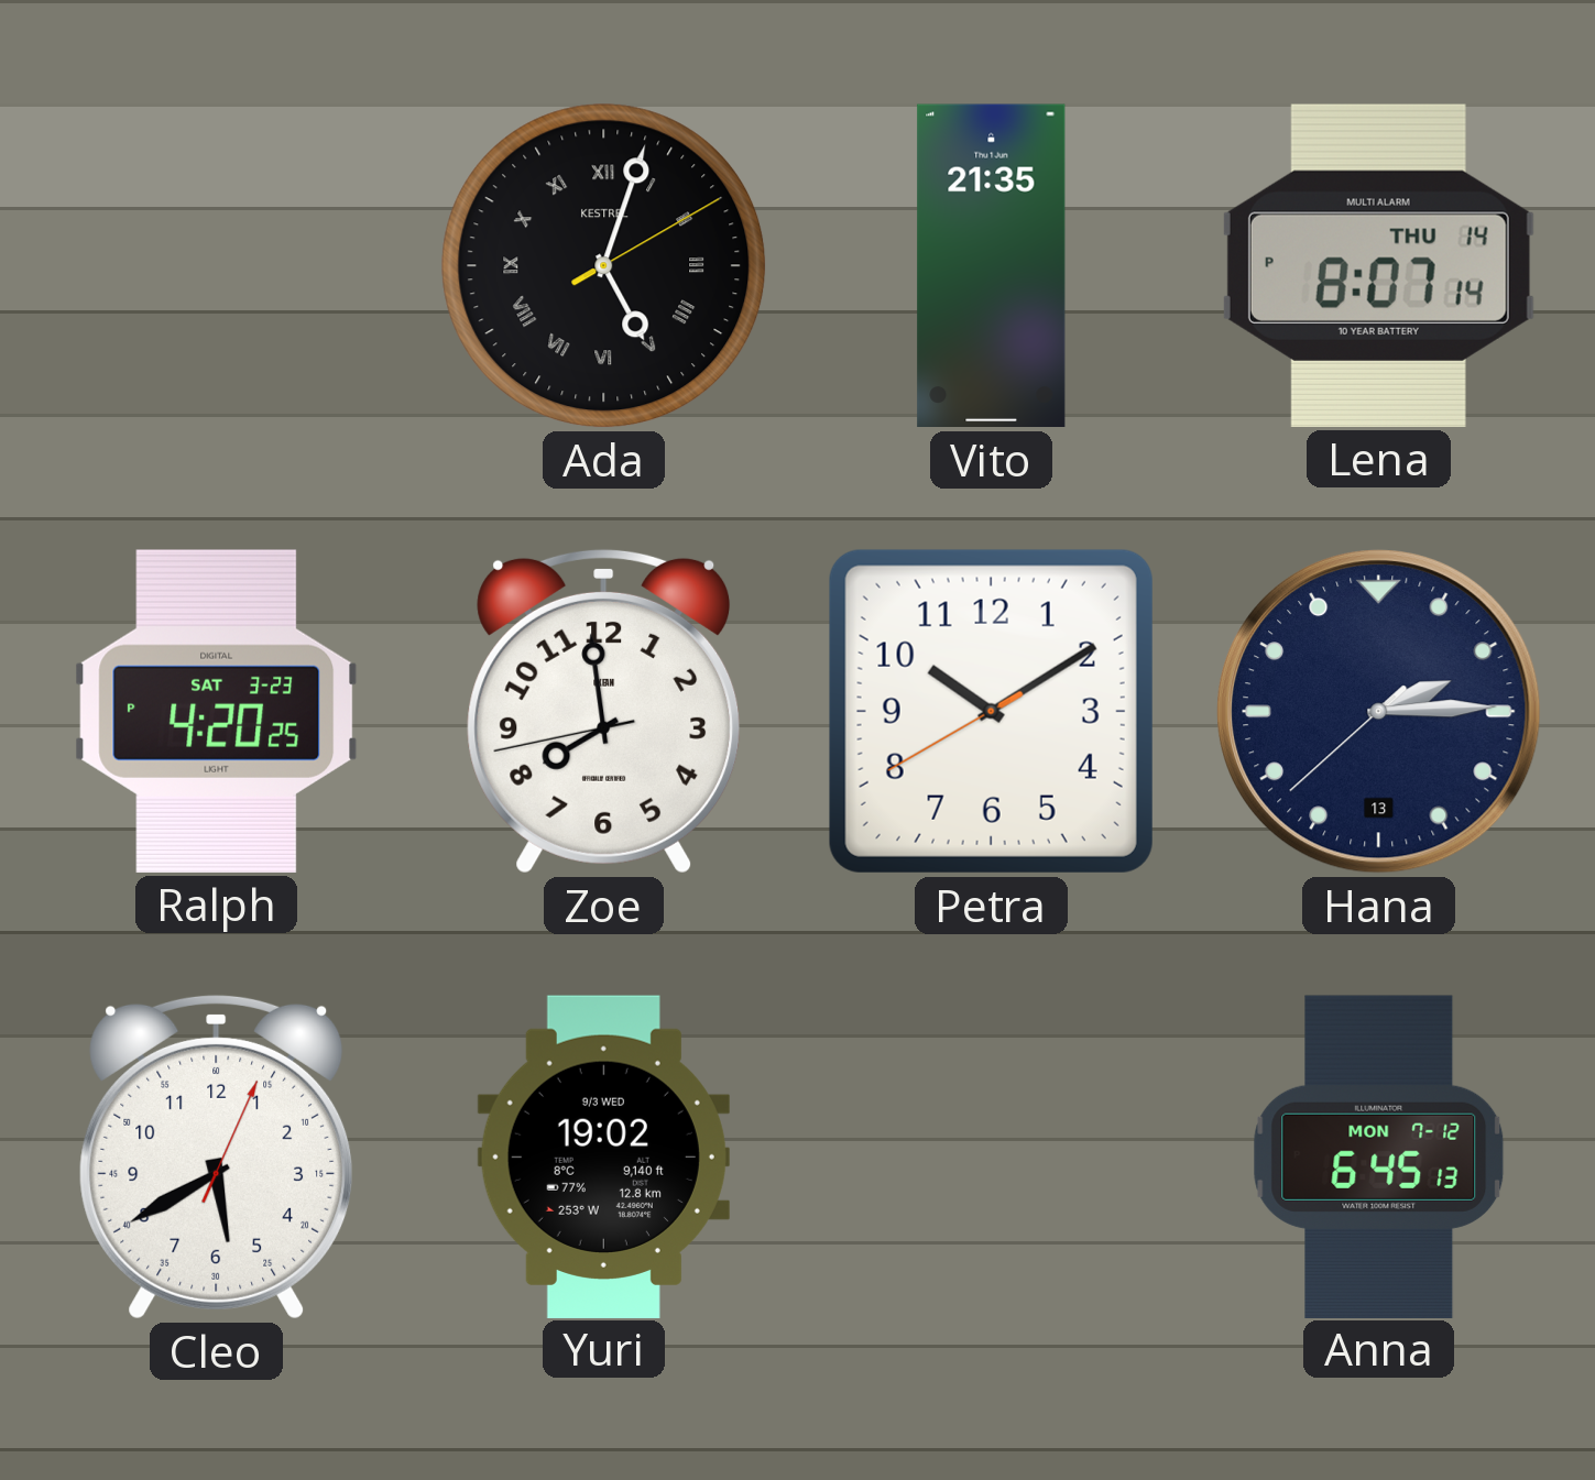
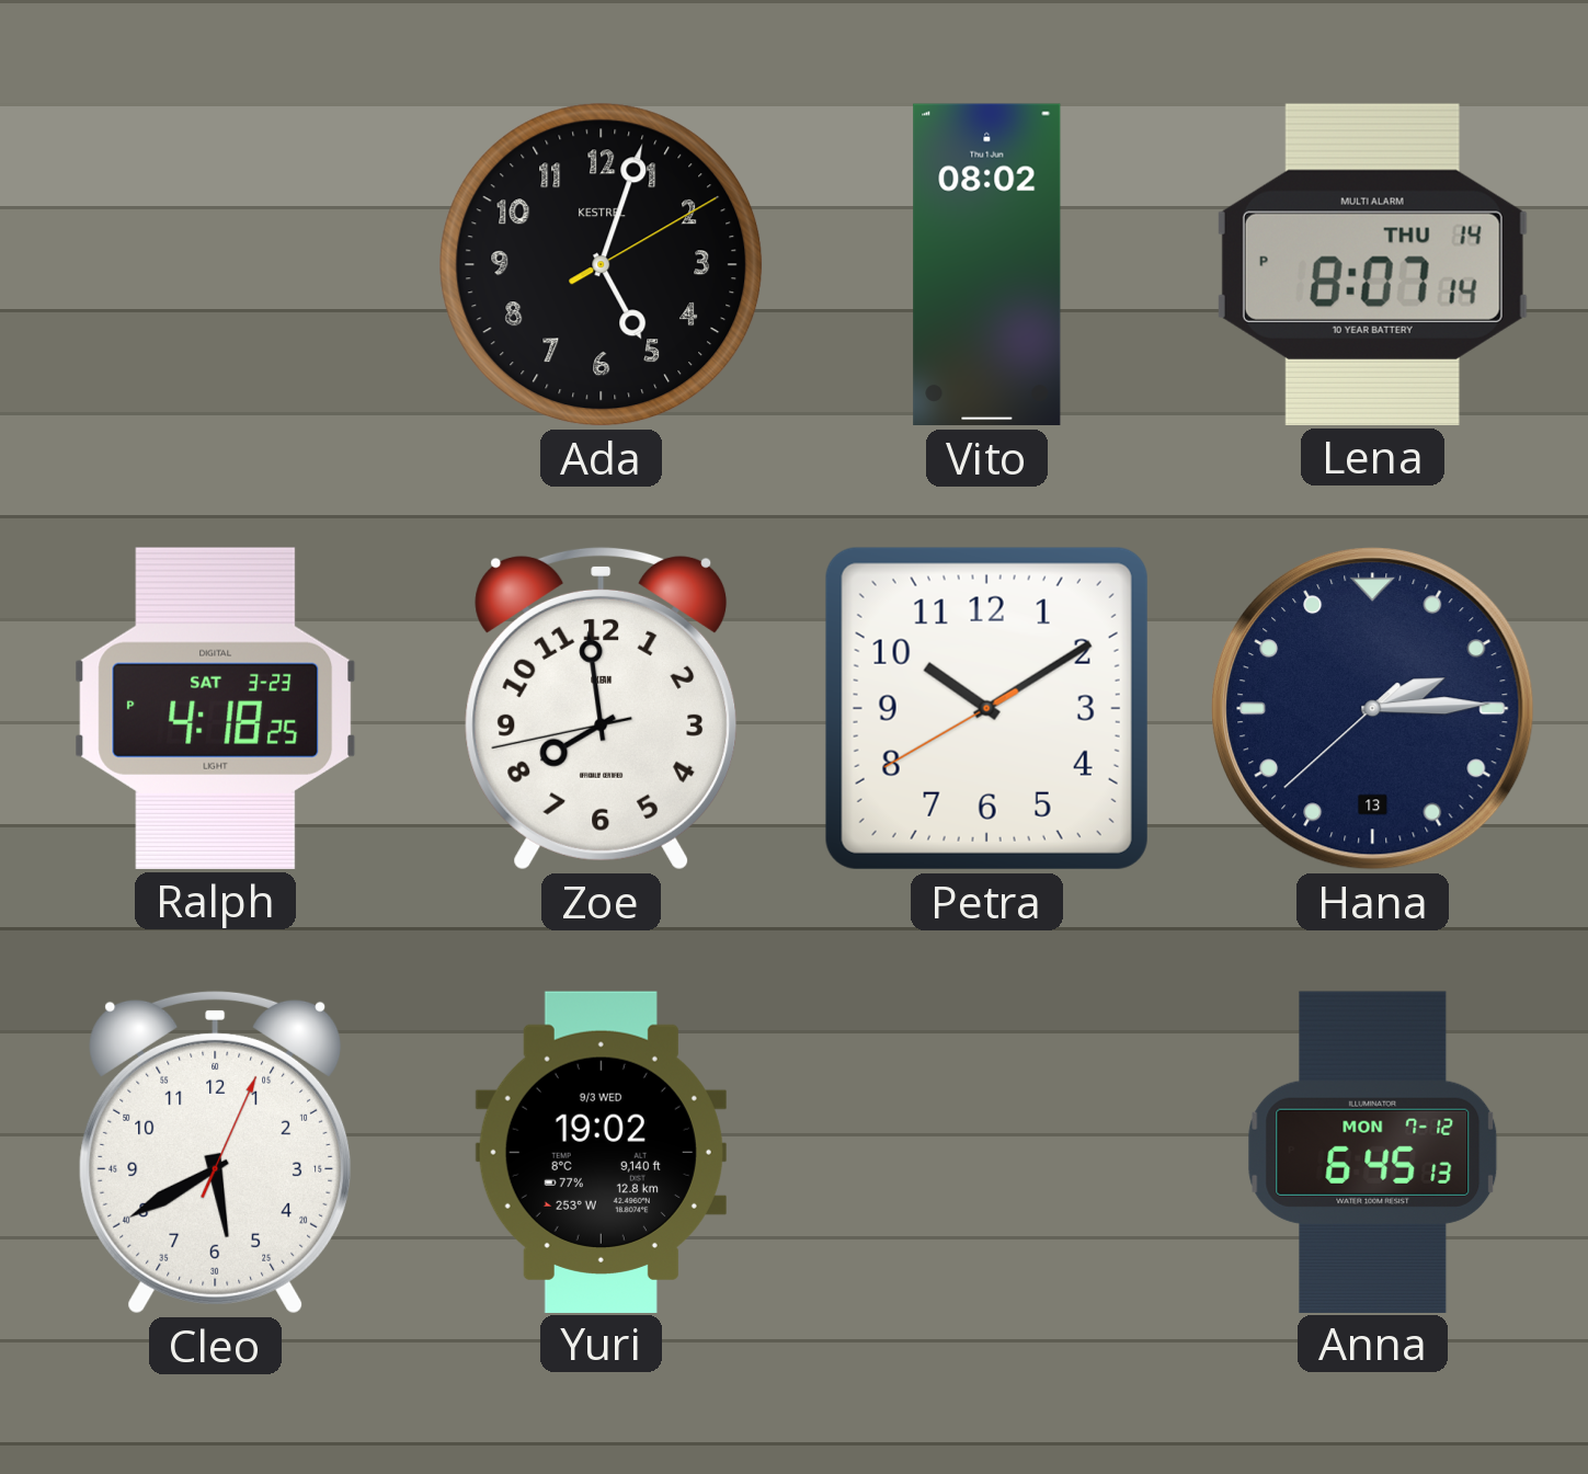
Ada numerals: Roman -> Arabic (602, 265)
Vito: 21:35 -> 08:02 (987, 265)
Ralph: 4:20 -> 4:18 (216, 708)
